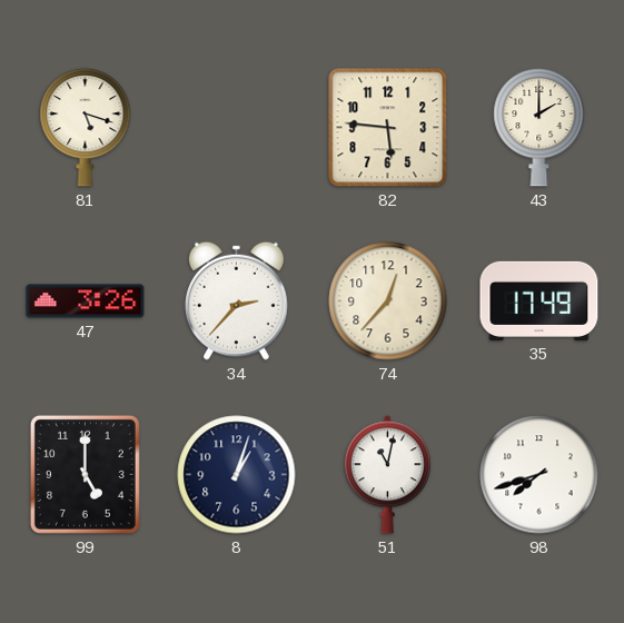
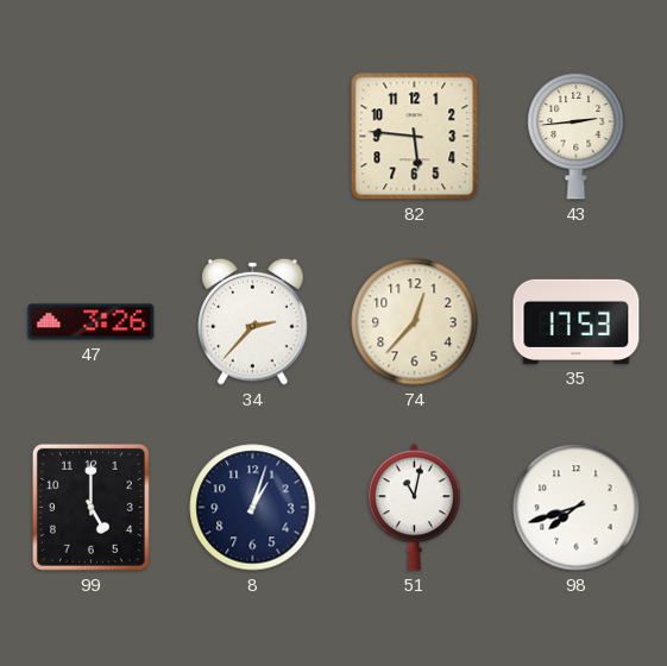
81: 5:18 -> none (86, 127)
43: 2:00 -> 2:44 (577, 136)
35: 17:49 -> 17:53 (577, 321)
